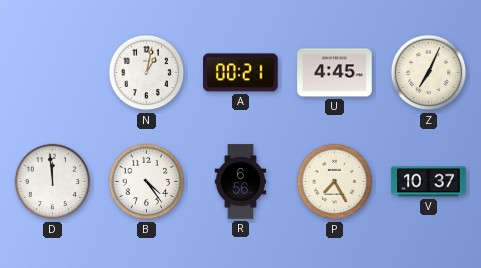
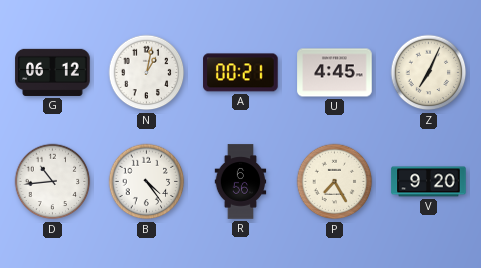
G: none -> 06:12 (53, 72)
D: 11:59 -> 10:44 (53, 182)
V: 10:37 -> 9:20 (429, 182)
